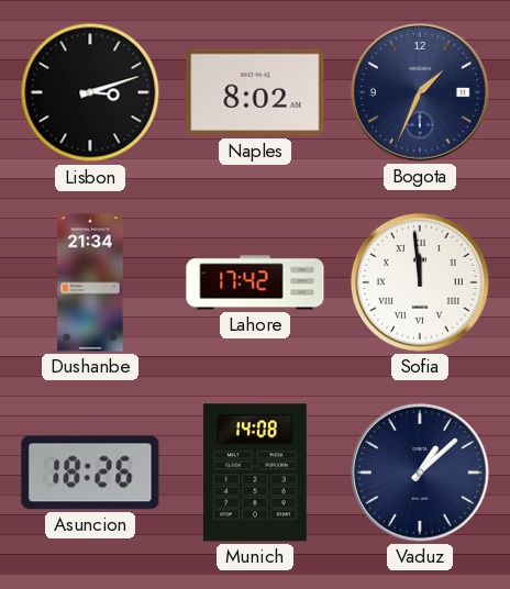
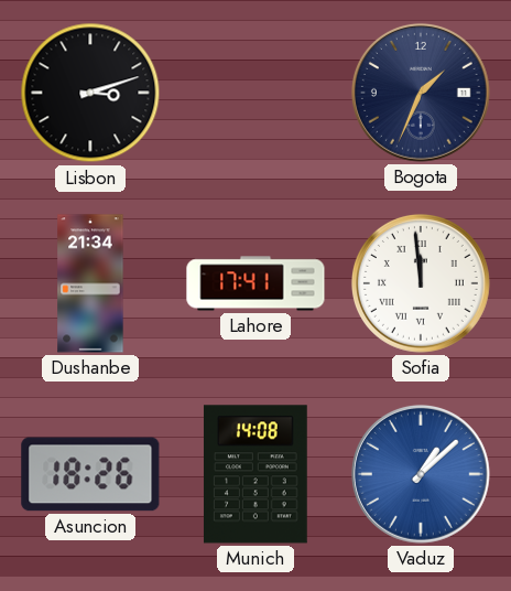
Naples: 8:02 -> none (255, 92)
Lahore: 17:42 -> 17:41 (255, 283)
Vaduz dial: navy -> blue (421, 474)
